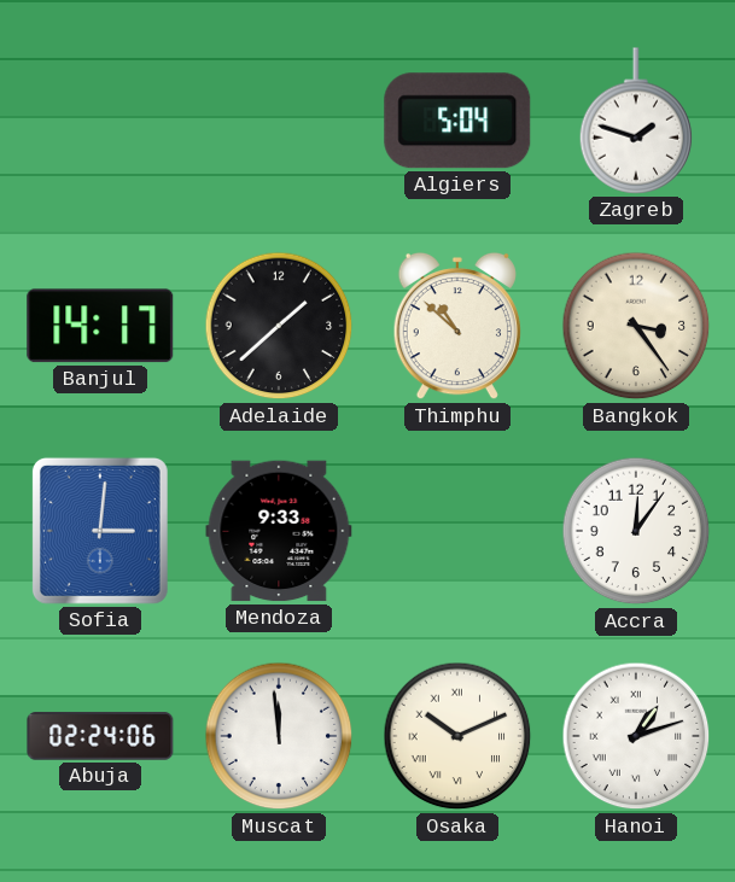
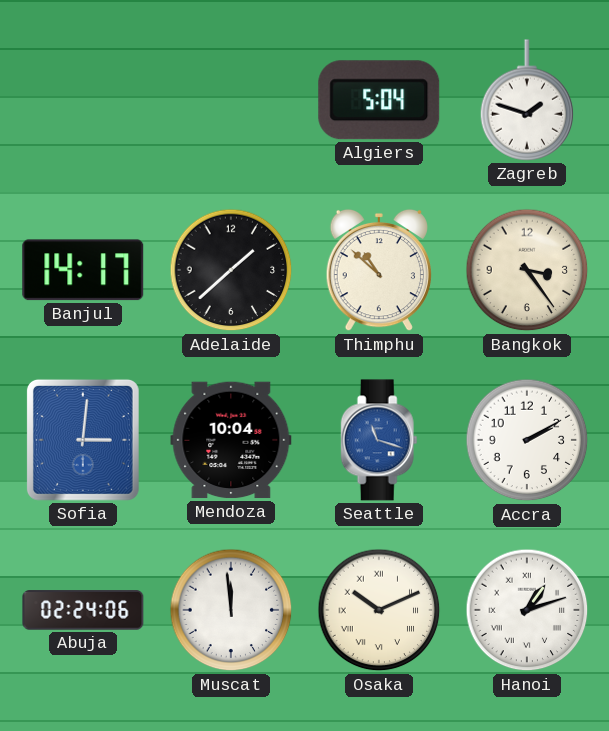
Mendoza: 9:33 -> 10:04 (231, 440)
Seattle: none -> 11:18 (379, 440)
Accra: 12:06 -> 2:10 (527, 440)
